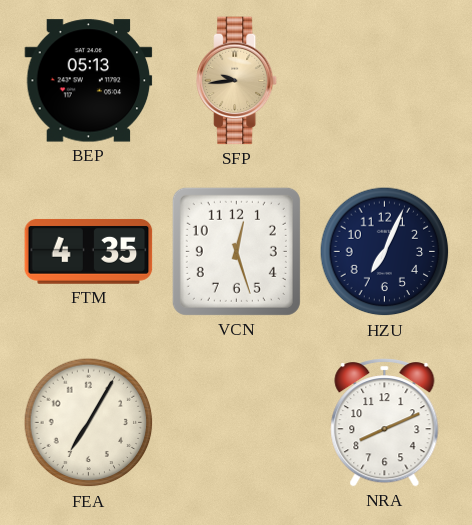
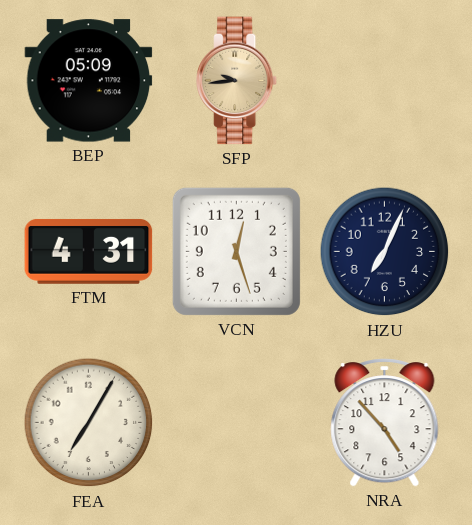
BEP: 05:13 -> 05:09 (89, 81)
FTM: 4:35 -> 4:31 (89, 251)
NRA: 8:11 -> 4:53 (385, 423)
